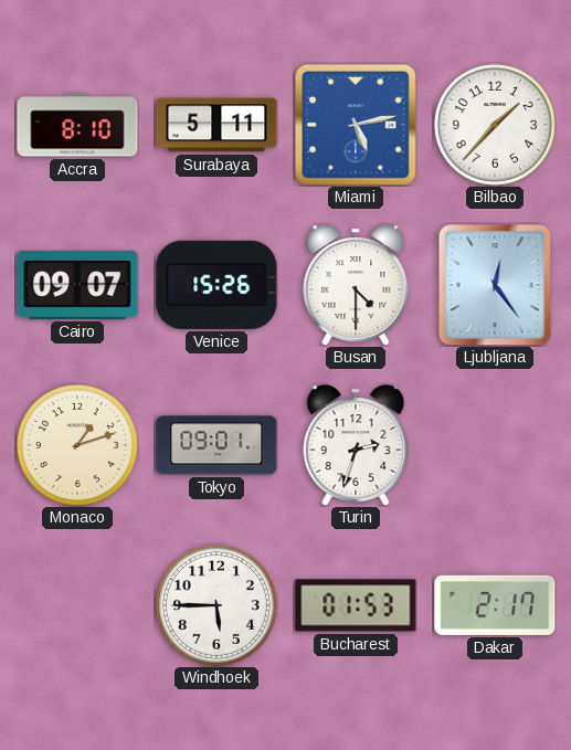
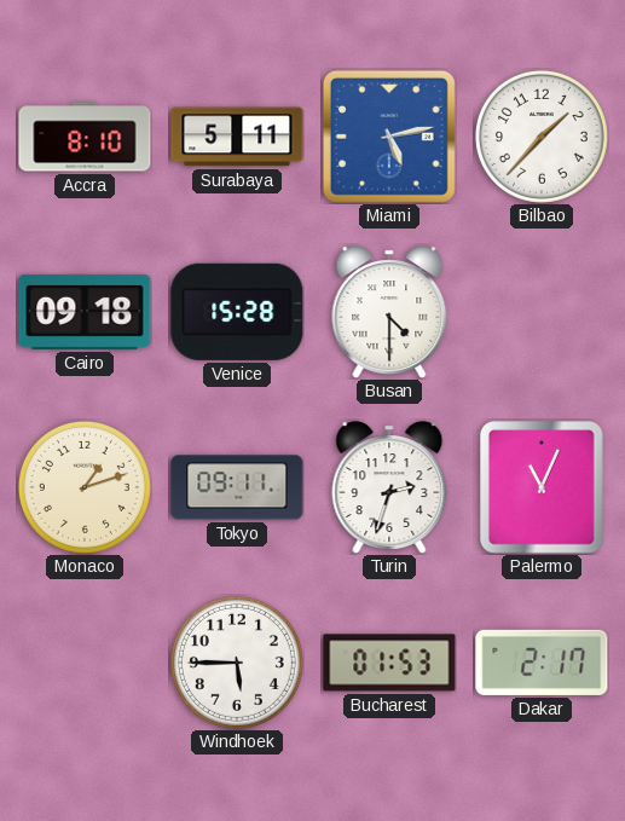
Cairo: 09:07 -> 09:18 (85, 312)
Venice: 15:26 -> 15:28 (237, 312)
Ljubljana: 12:24 -> none (495, 285)
Tokyo: 09:01 -> 09:11 (237, 487)
Palermo: none -> 11:04 (543, 487)
